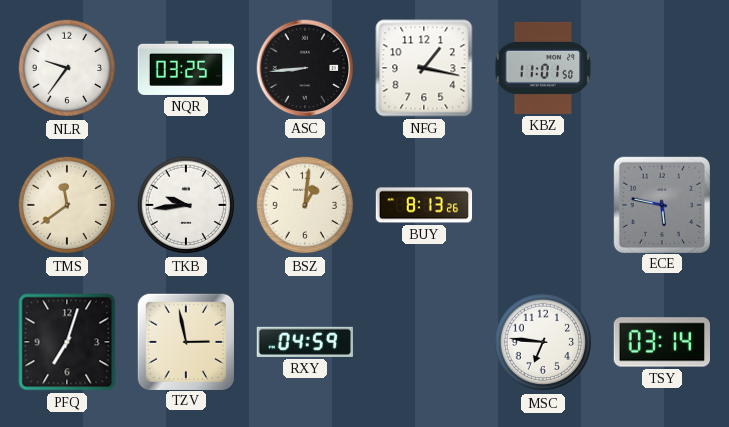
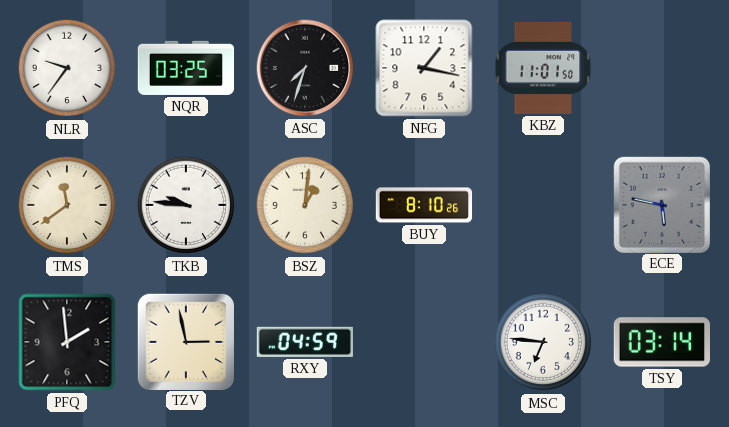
ASC: 8:44 -> 7:33 (305, 68)
TKB: 9:44 -> 9:46 (186, 205)
BUY: 8:13 -> 8:10 (424, 205)
PFQ: 7:03 -> 1:59 (67, 342)
